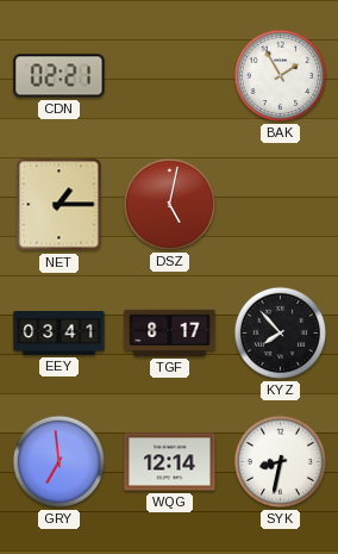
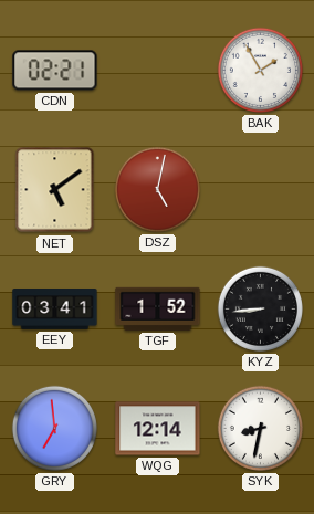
NET: 1:15 -> 5:09 (55, 190)
TGF: 8:17 -> 1:52 (158, 308)
KYZ: 7:53 -> 8:44 (260, 308)
